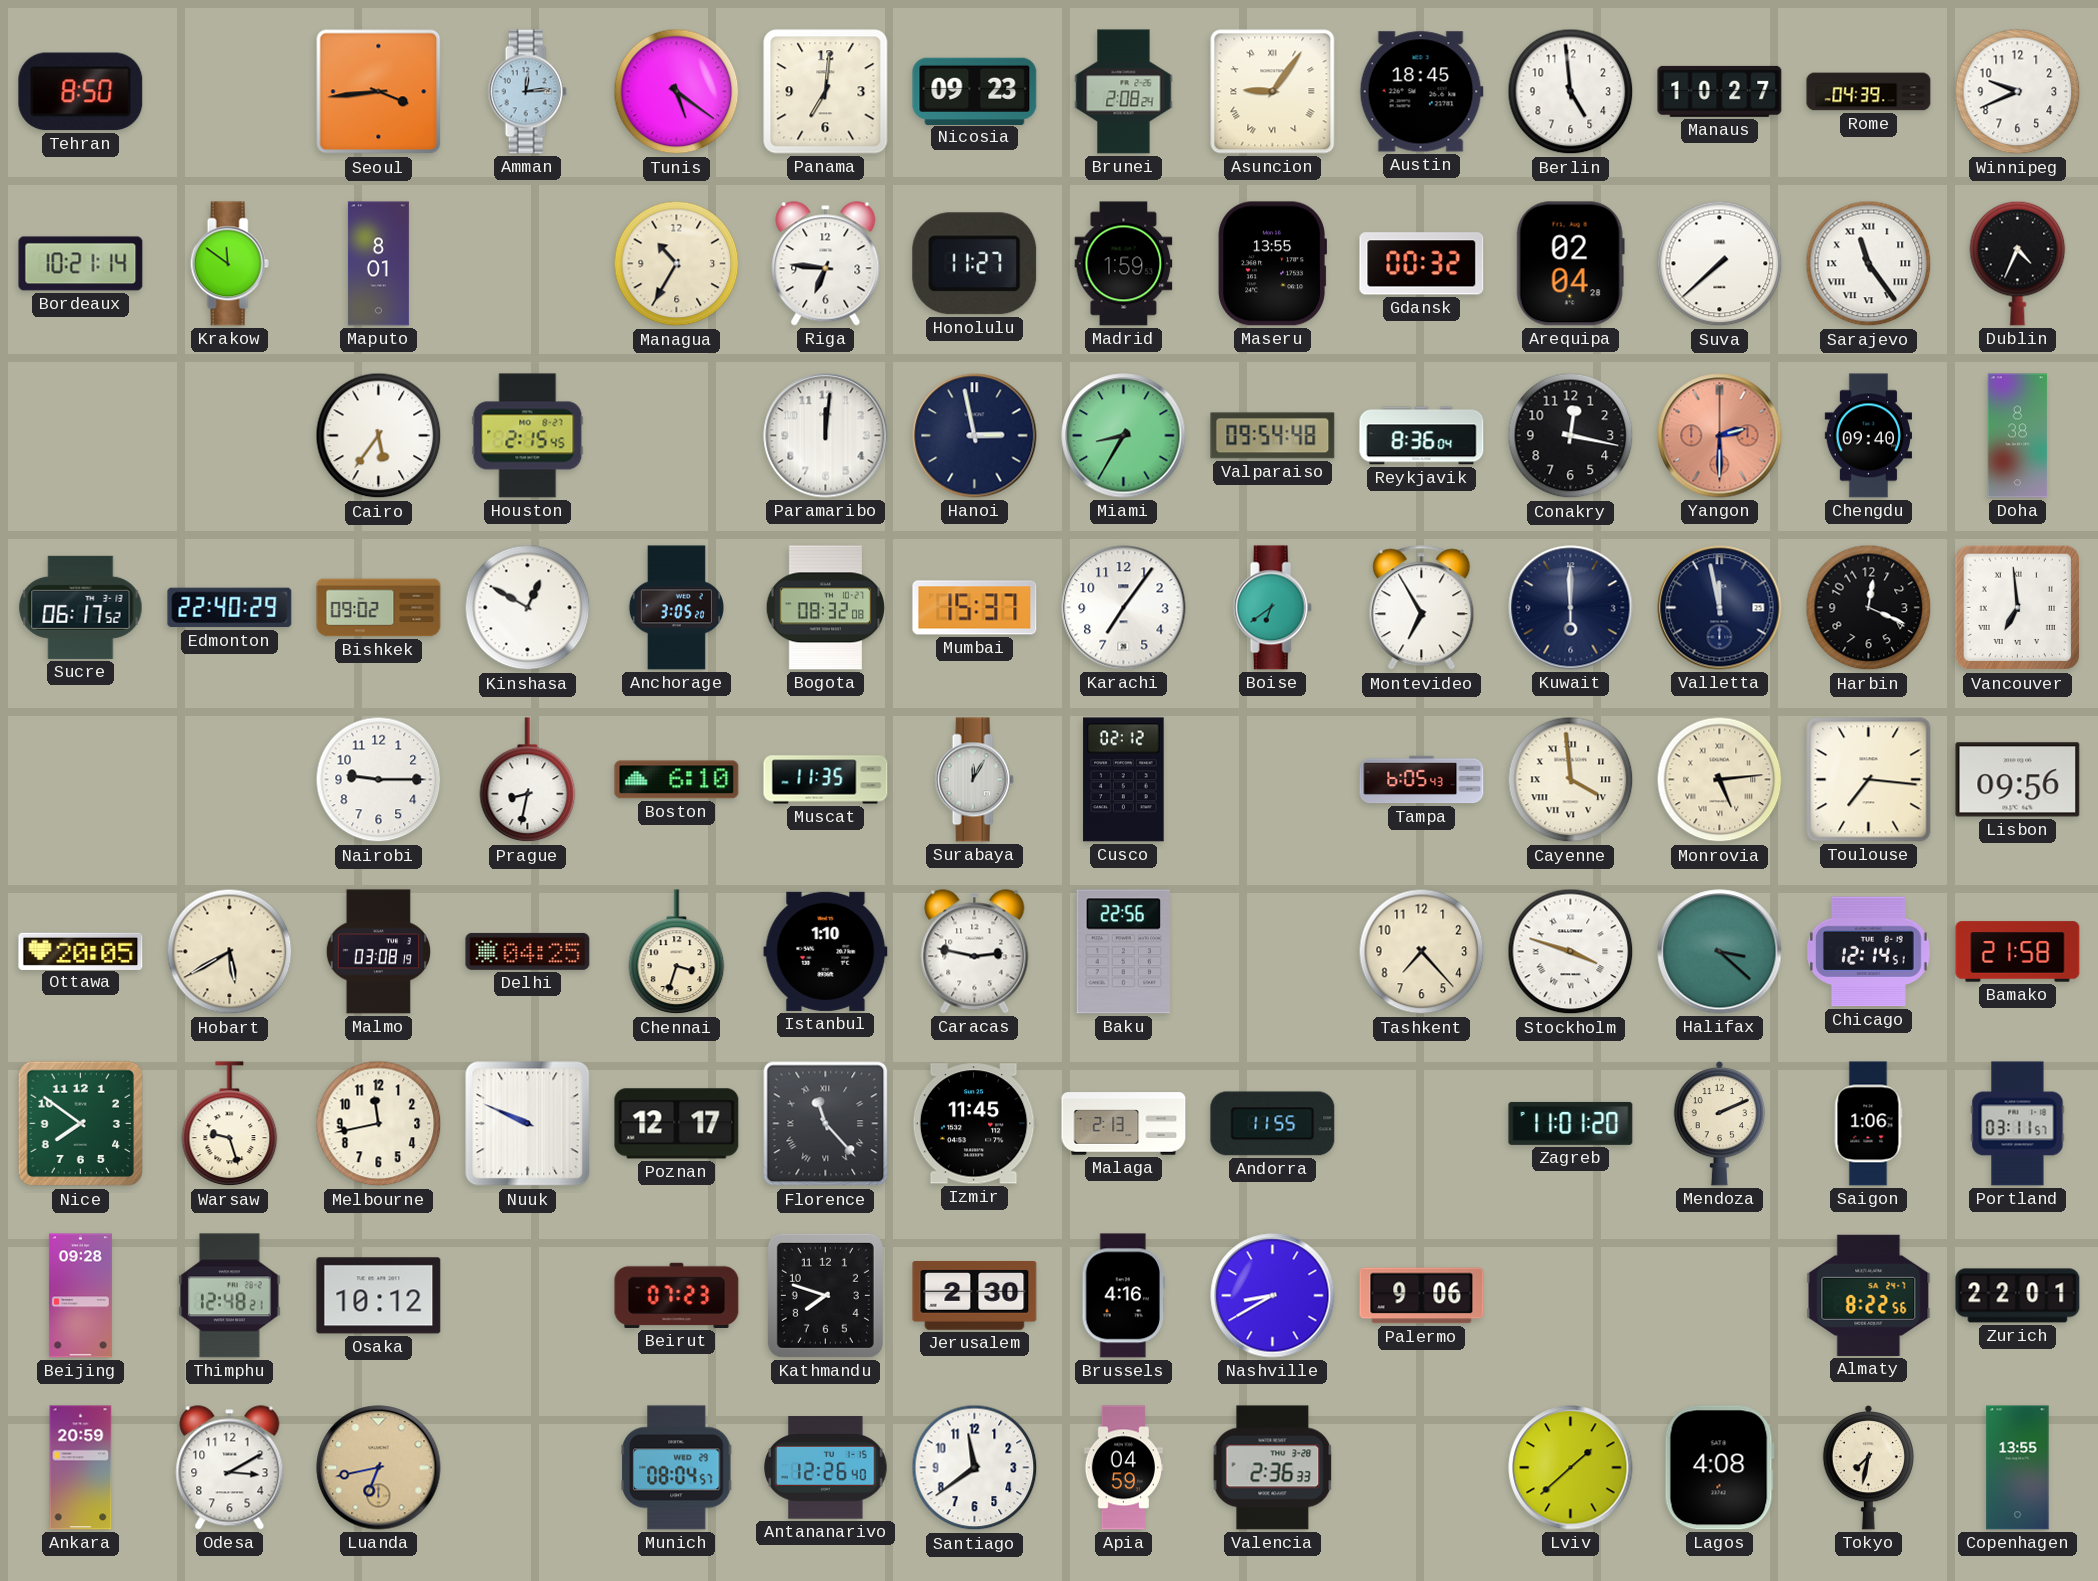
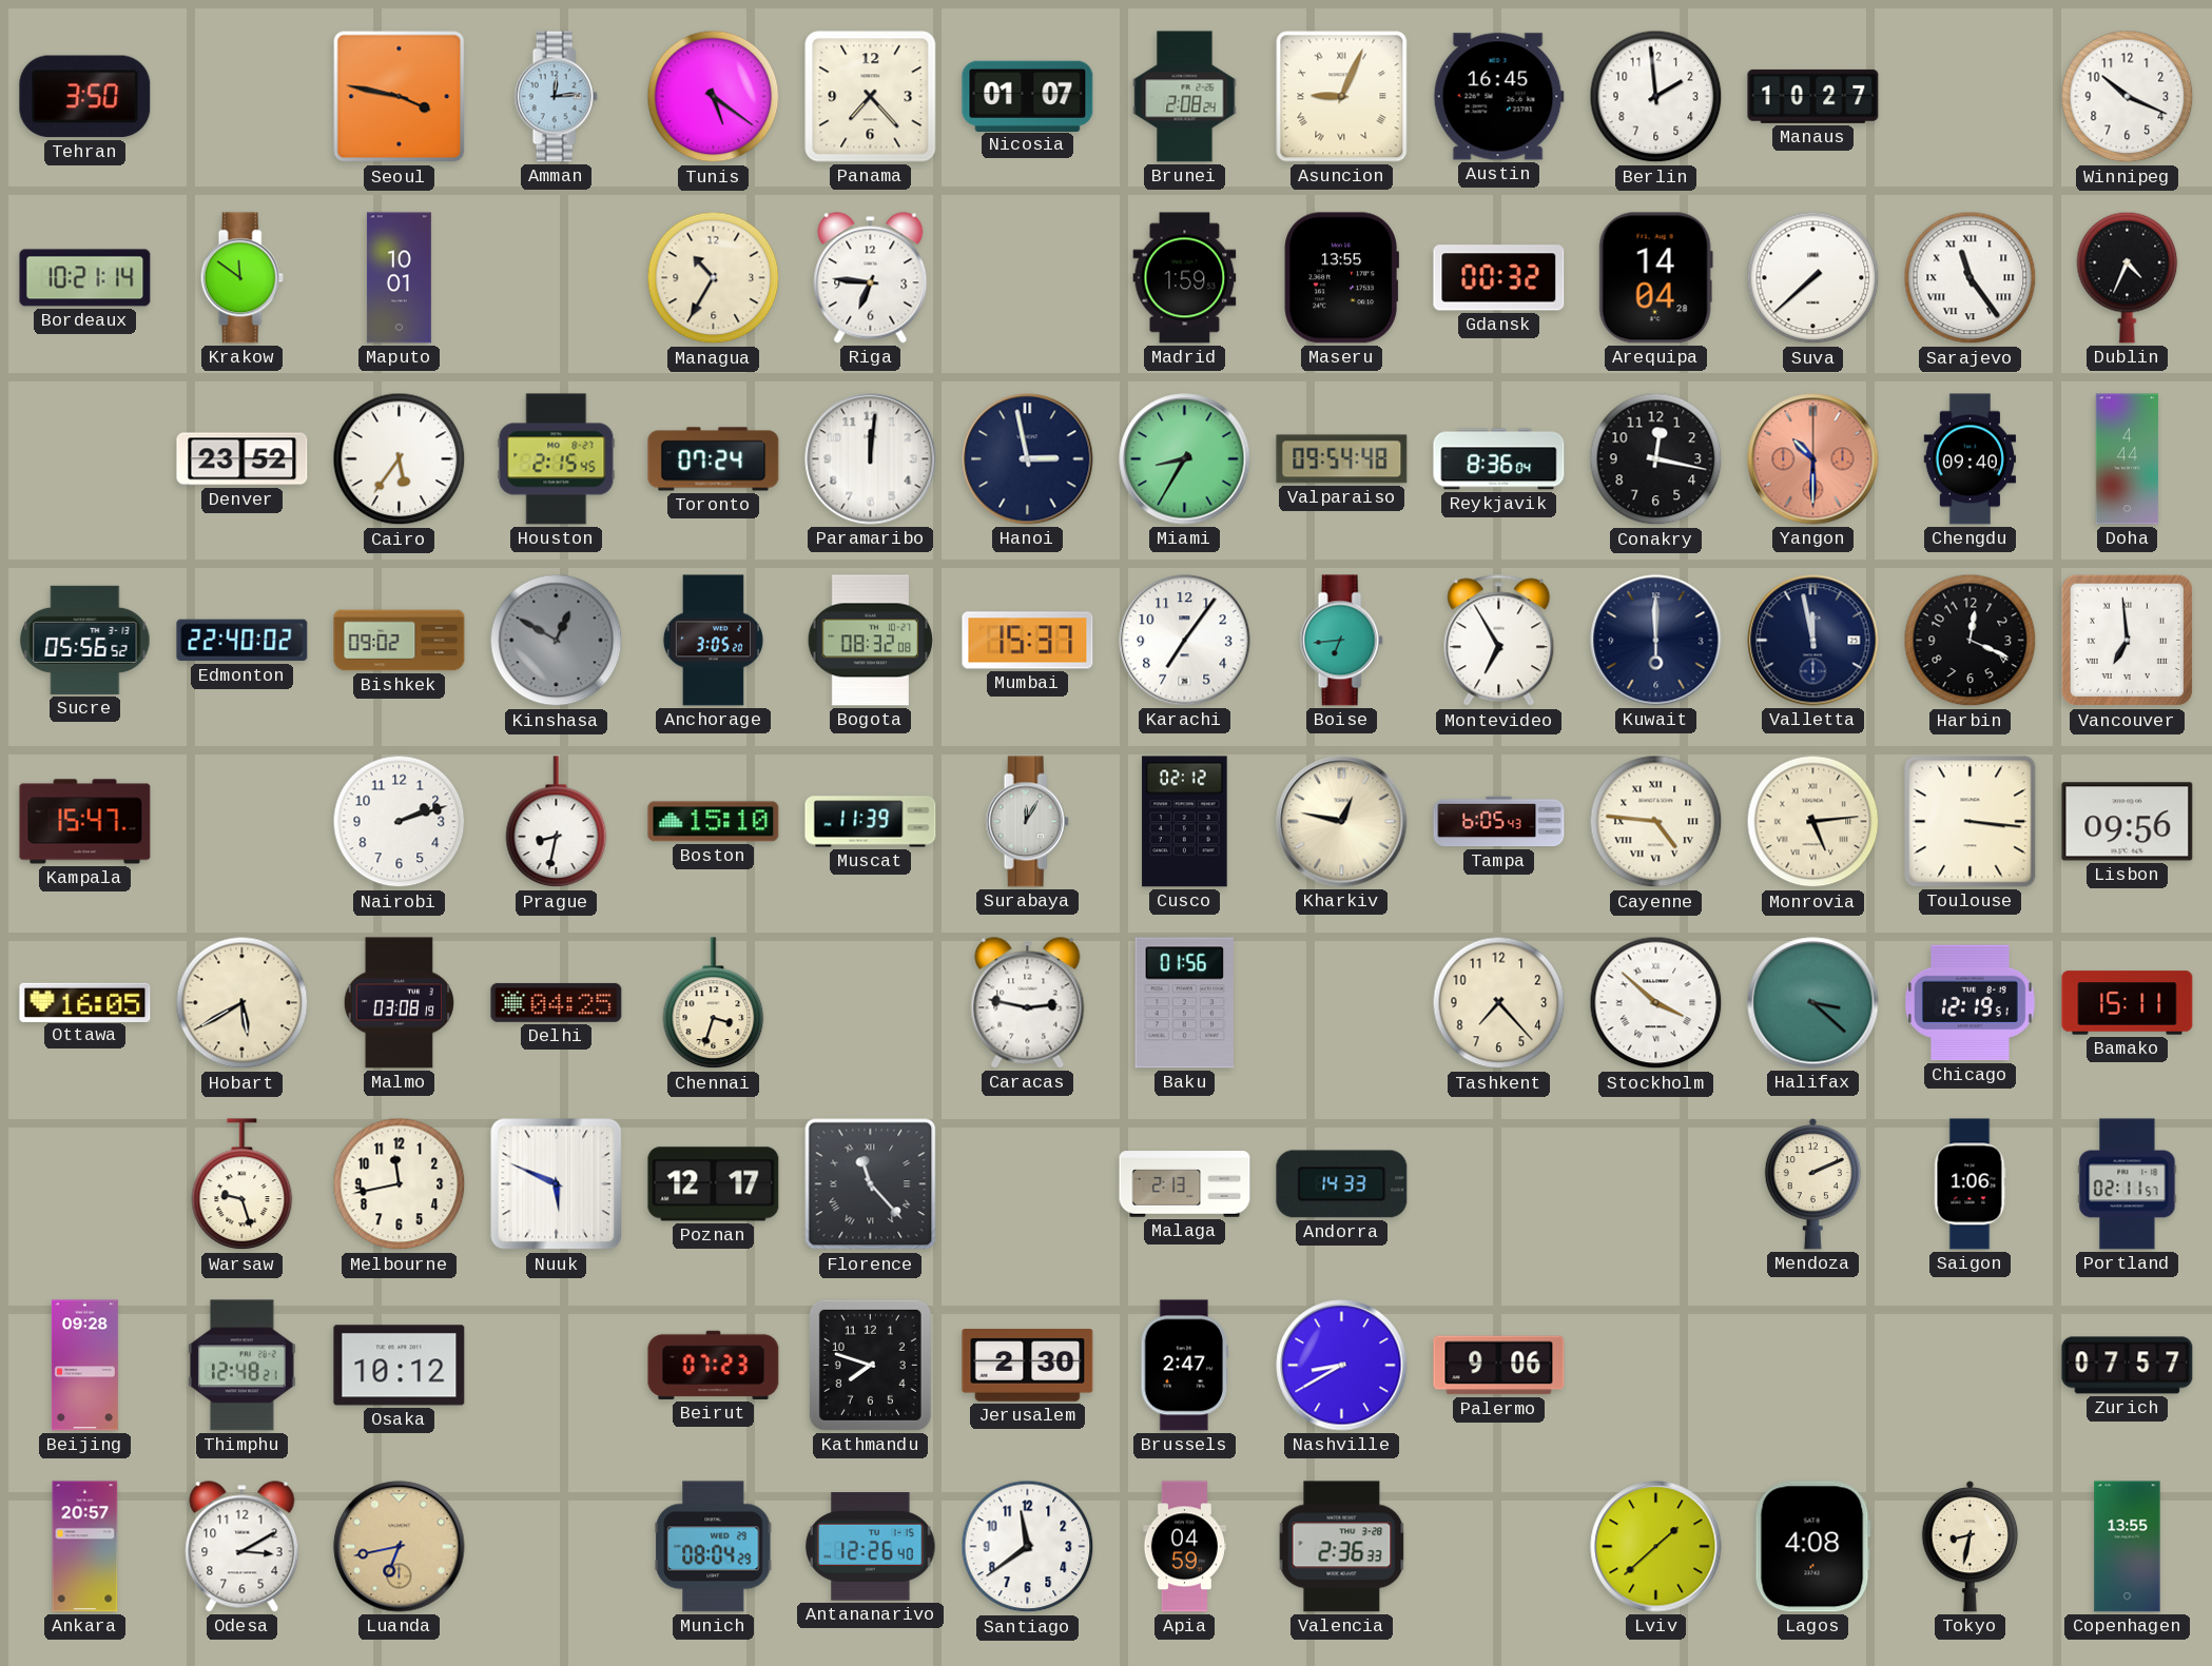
Tehran: 8:50 -> 3:50 (85, 97)
Seoul: 3:44 -> 3:47 (400, 97)
Panama: 7:01 -> 7:23 (871, 97)
Nicosia: 09:23 -> 01:07 (1028, 96)
Asuncion: 9:06 -> 9:04 (1342, 97)
Austin: 18:45 -> 16:45 (1498, 97)
Berlin: 4:59 -> 1:59 (1656, 97)
Rome: 04:39 -> none (1869, 92)
Winnipeg: 9:41 -> 10:19 (2128, 97)
Maputo: 8:01 -> 10:01 (399, 278)
Honolulu: 11:27 -> none (975, 264)
Arequipa: 02:04 -> 14:04 (1655, 278)
Denver: none -> 23:52 (242, 459)
Toronto: none -> 07:24 (714, 459)
Yangon: 2:30 -> 10:30 (1813, 459)
Doha: 8:38 -> 4:44 (2128, 459)
Sucre: 06:17 -> 05:56 (85, 640)
Edmonton: 22:40:29 -> 22:40:02 (242, 641)
Kinshasa dial: white -> grey (557, 641)
Boise: 6:39 -> 6:44 (1341, 641)
Kampala: none -> 15:47 (85, 822)
Nairobi: 9:15 -> 2:12 (400, 822)
Boston: 6:10 -> 15:10 (714, 822)
Muscat: 11:35 -> 11:39 (871, 822)
Kharkiv: none -> 12:47 (1342, 822)
Cayenne: 3:59 -> 4:46 (1656, 822)
Toulouse: 7:16 -> 3:16 (1971, 822)
Ottawa: 20:05 -> 16:05 (85, 1002)
Istanbul: 1:10 -> none (826, 951)
Baku: 22:56 -> 01:56 (1184, 1003)
Stockholm: 3:48 -> 3:52 (1656, 1003)
Chicago: 12:14 -> 12:19 (1971, 1003)
Bamako: 21:58 -> 15:11 (2128, 1003)
Nice: 7:51 -> none (81, 1124)
Nuuk: 9:49 -> 5:49 (557, 1184)
Izmir: 11:45 -> none (974, 1124)
Andorra: 11:55 -> 14:33 (1342, 1184)
Zagreb: 11:01 -> none (1571, 1123)
Portland: 03:11 -> 02:11 (2128, 1184)
Brussels: 4:16 -> 2:47 (1184, 1366)
Almaty: 8:22 -> none (1869, 1295)
Zurich: 22:01 -> 07:57 (2128, 1366)
Ankara: 20:59 -> 20:57 (85, 1547)
Munich: 08:04:57 -> 08:04:29 (714, 1547)
Tokyo: 7:32 -> 8:32 (1970, 1546)
